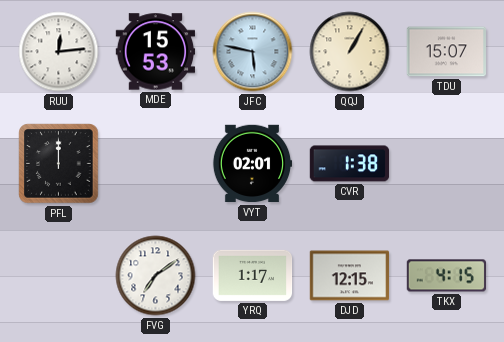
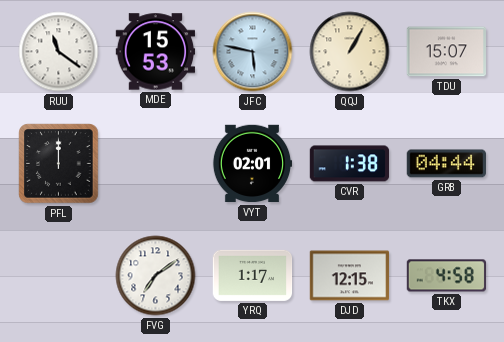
RUU: 12:14 -> 11:21 (59, 52)
GRB: none -> 04:44 (446, 164)
TKX: 4:15 -> 4:58 (447, 276)
